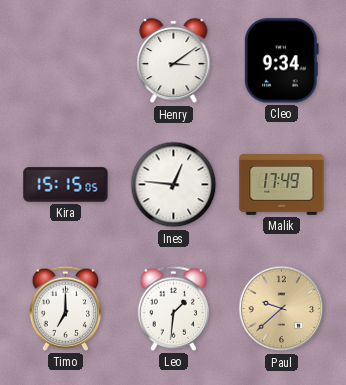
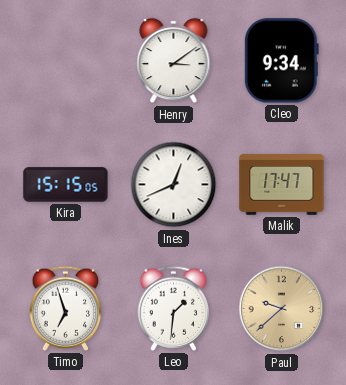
Ines: 12:46 -> 12:41 (174, 185)
Malik: 17:49 -> 17:47 (282, 185)
Timo: 7:00 -> 6:57 (66, 308)
